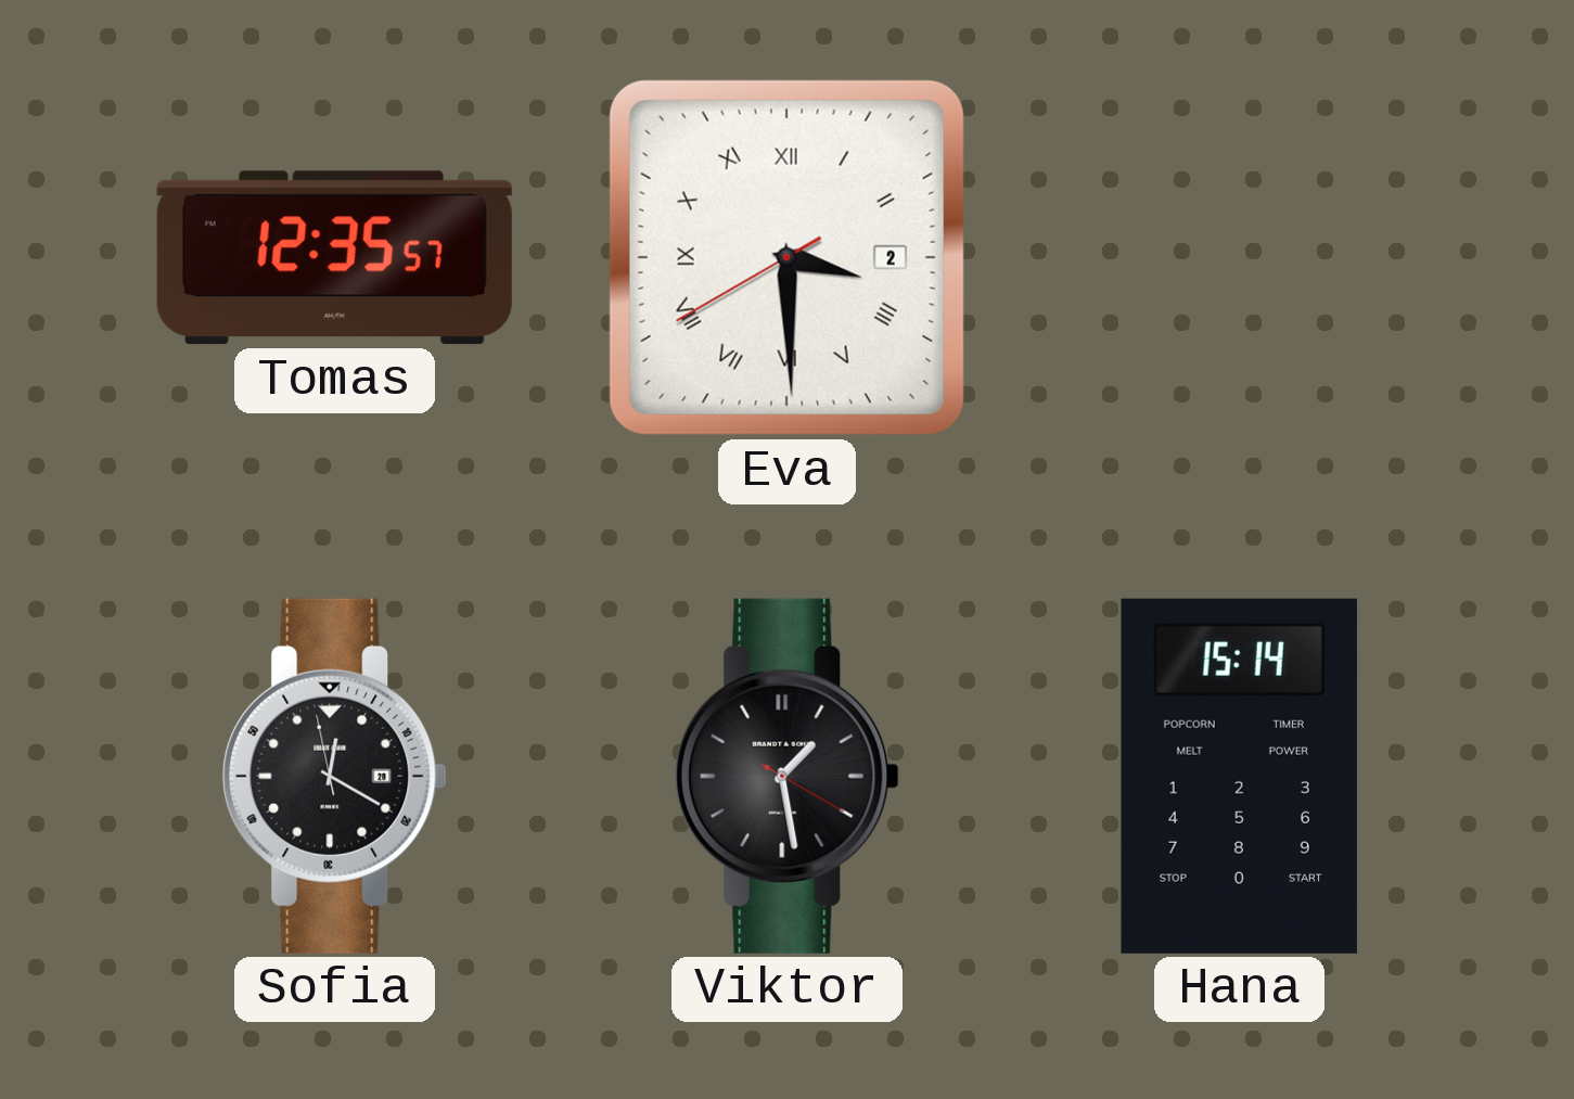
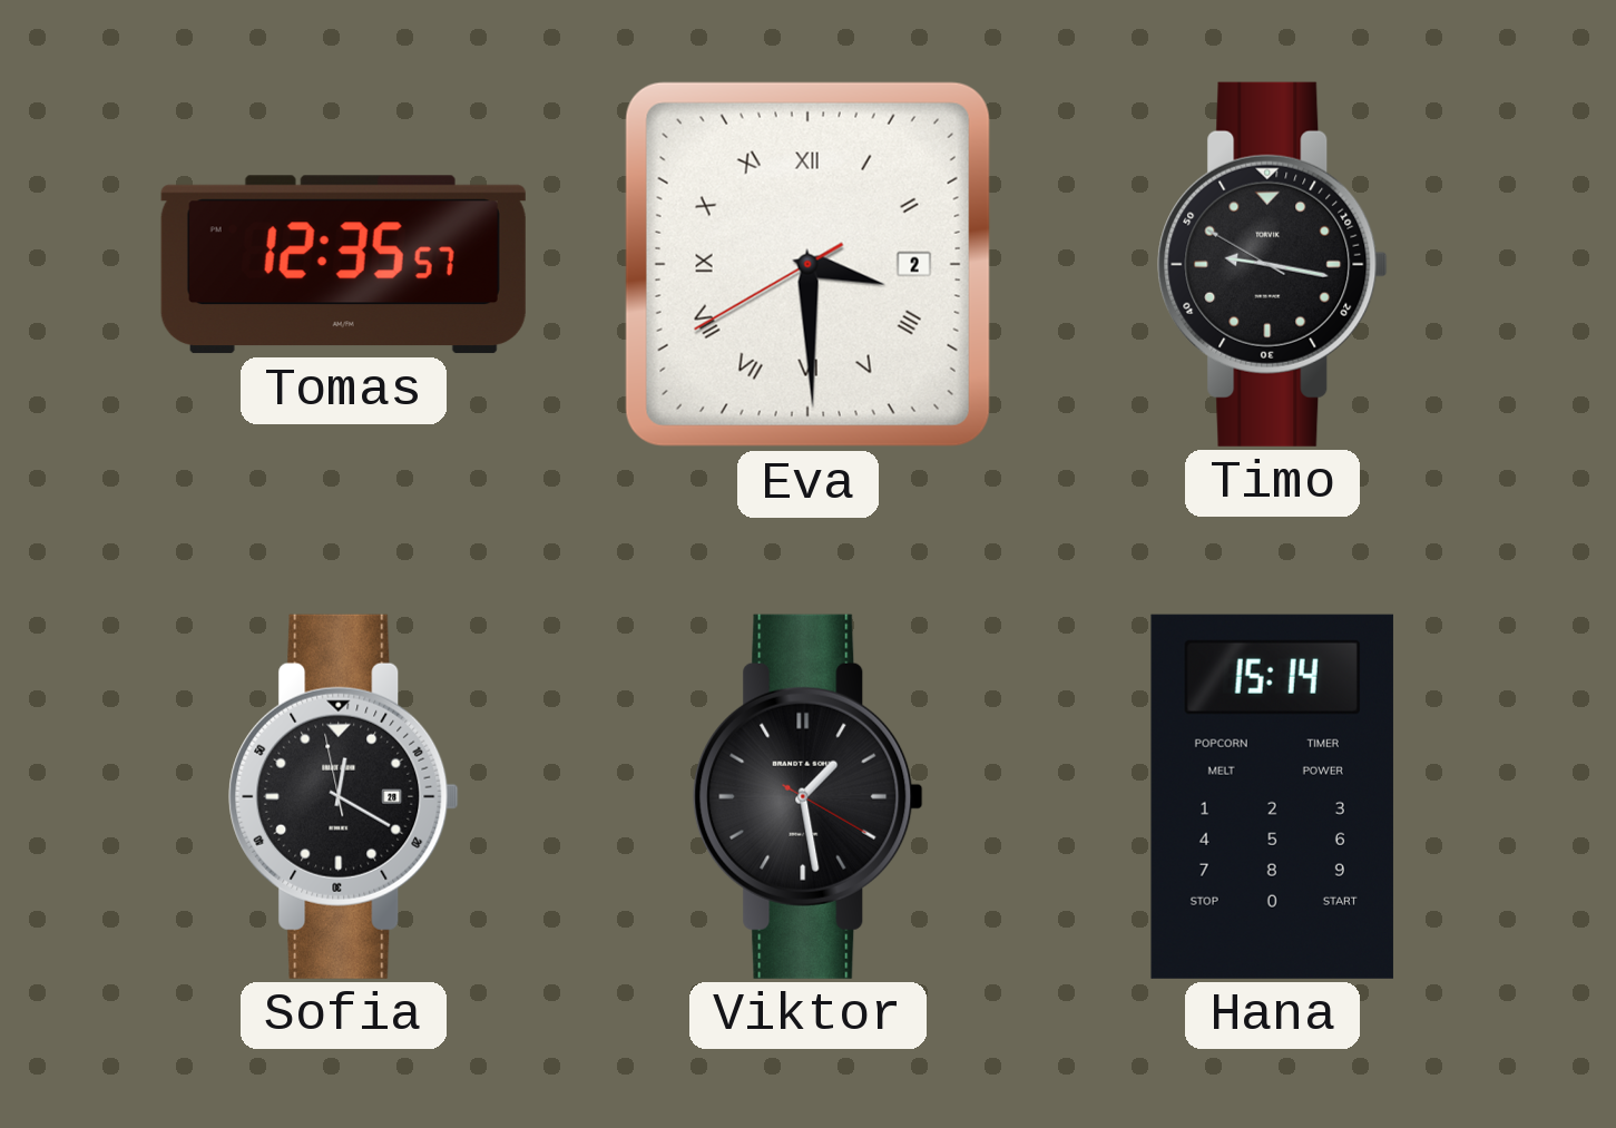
Timo: none -> 9:16 (1273, 264)
